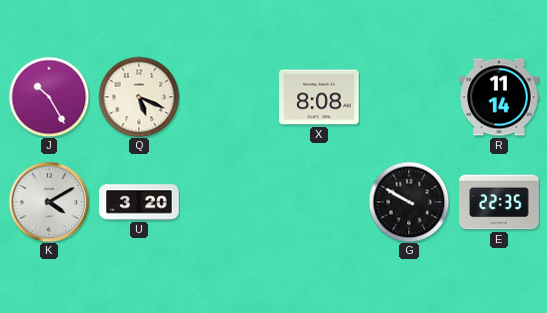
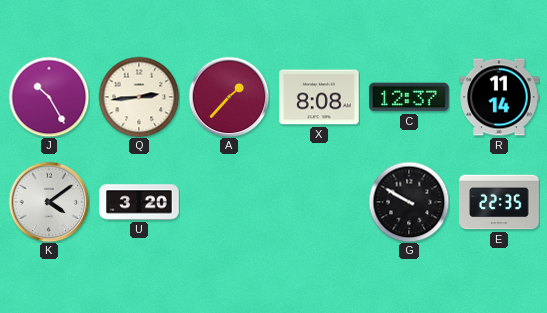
Q: 5:19 -> 2:44 (139, 97)
A: none -> 1:37 (229, 97)
C: none -> 12:37 (409, 97)
K: 4:10 -> 4:09 (49, 202)
